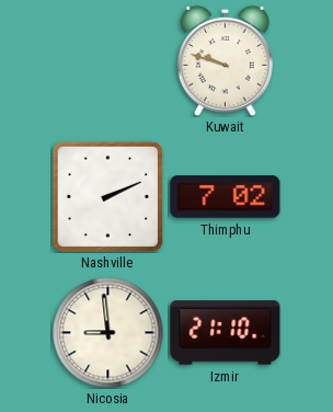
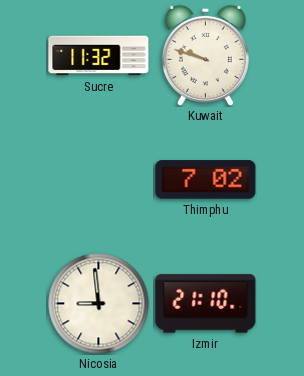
Sucre: none -> 11:32 (99, 56)
Nashville: 2:11 -> none (107, 196)
